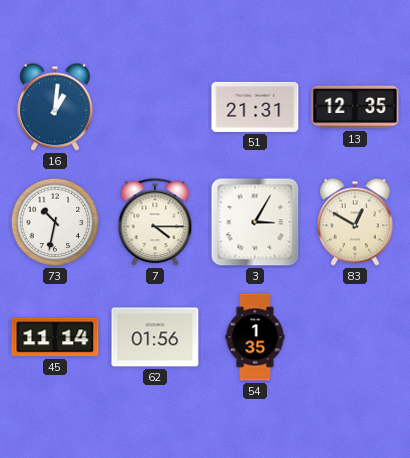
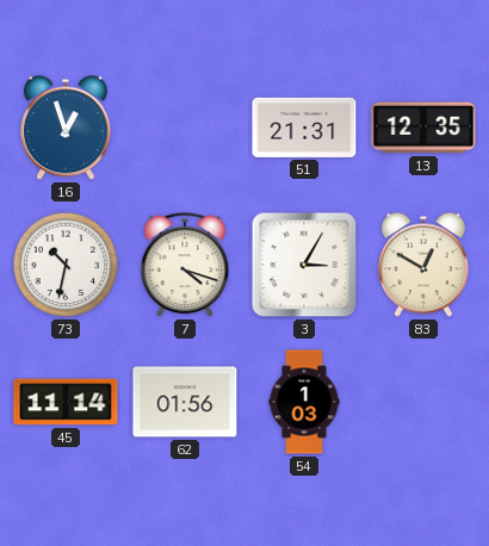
16: 1:01 -> 12:57 (66, 128)
7: 4:15 -> 4:18 (185, 266)
54: 1:35 -> 1:03 (304, 402)
